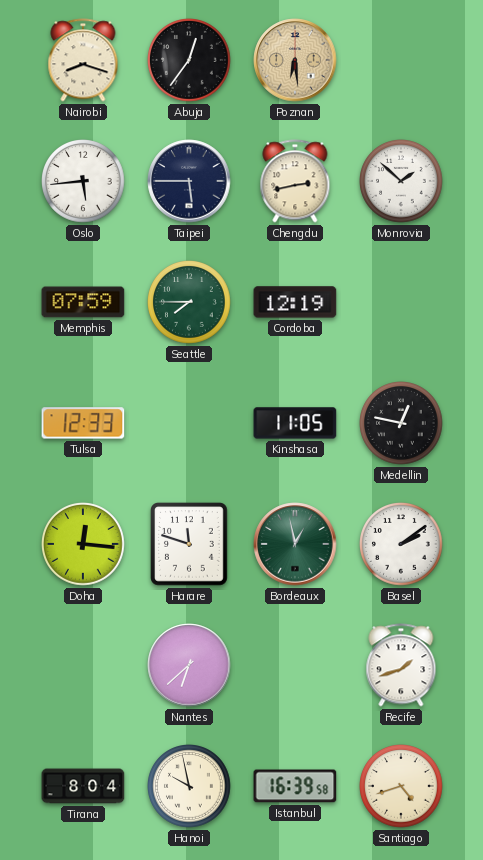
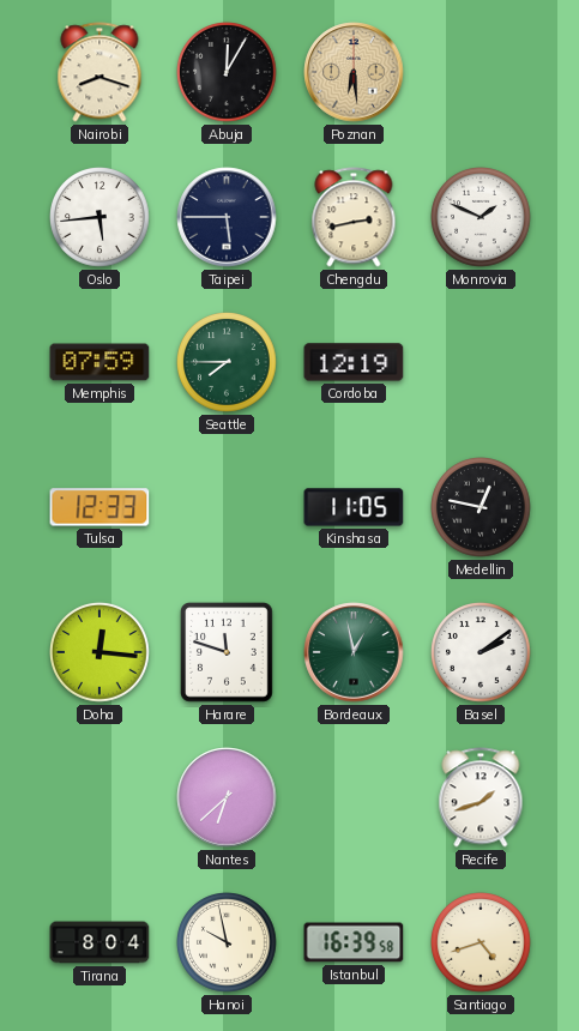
Abuja: 12:36 -> 12:05 (227, 72)
Monrovia: 1:52 -> 1:49 (481, 217)
